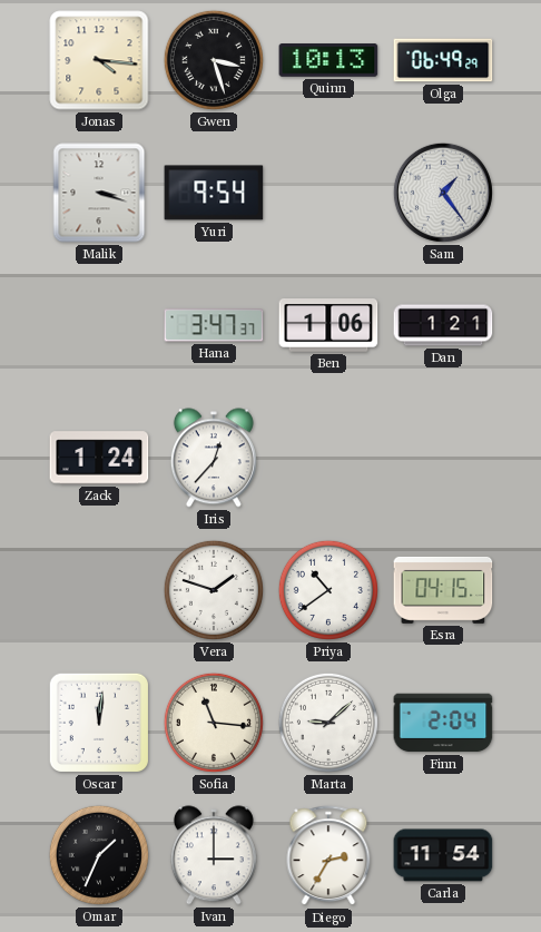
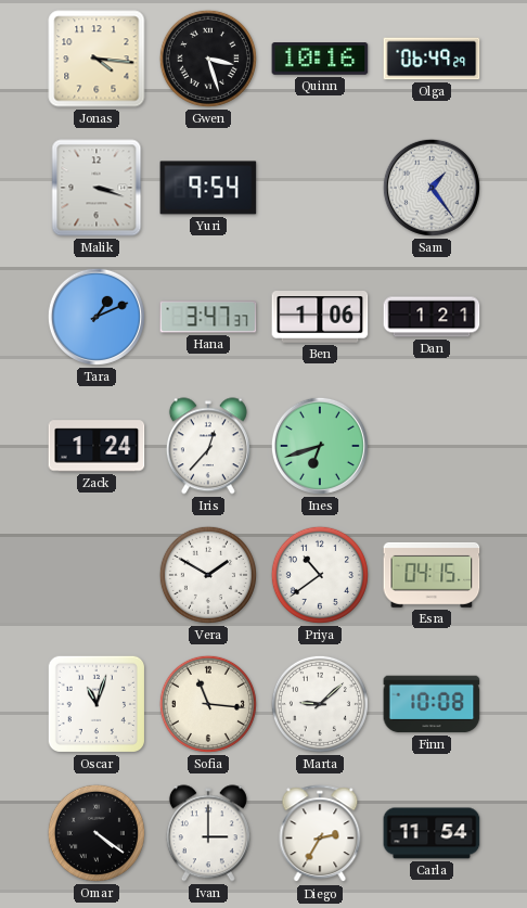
Quinn: 10:13 -> 10:16 (320, 60)
Tara: none -> 1:11 (97, 317)
Ines: none -> 6:42 (320, 446)
Vera: 1:48 -> 1:50 (208, 575)
Oscar: 12:01 -> 11:03 (97, 704)
Finn: 2:04 -> 10:08 (432, 704)
Omar: 1:34 -> 4:21 (97, 833)
